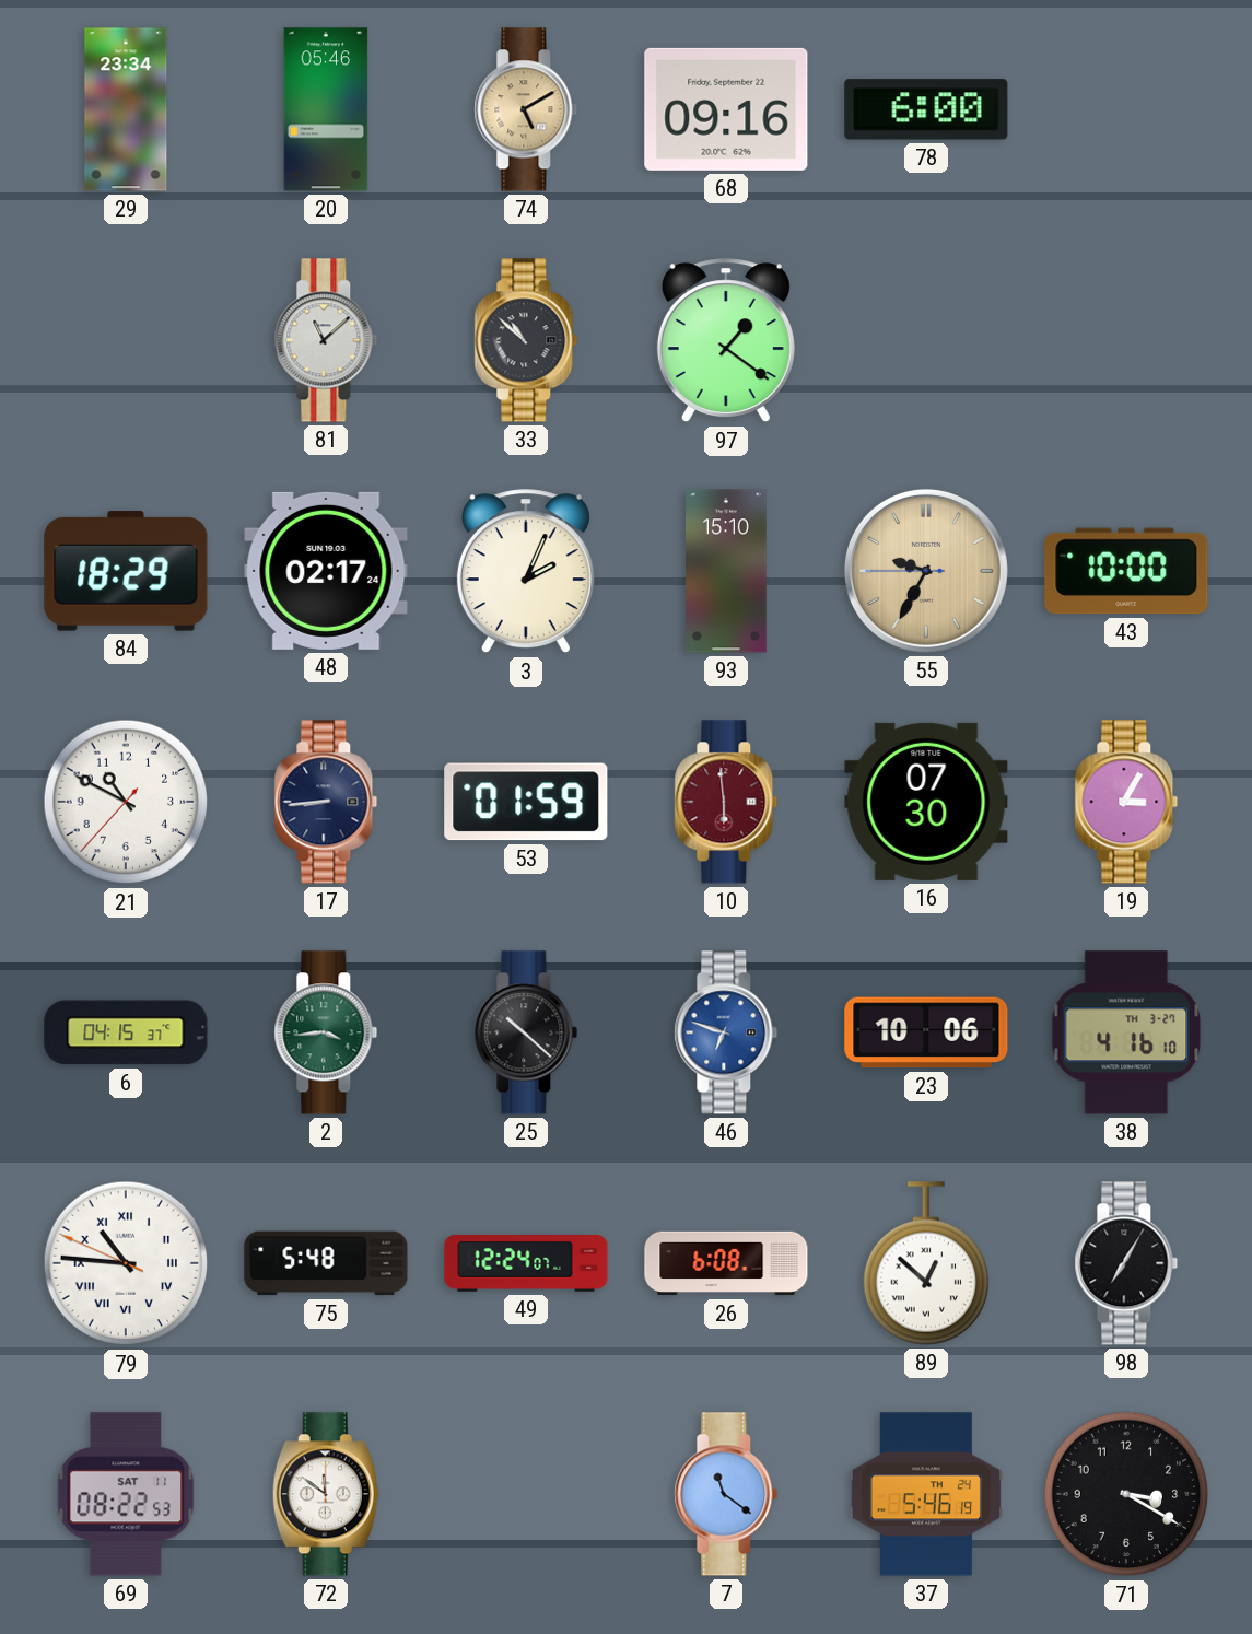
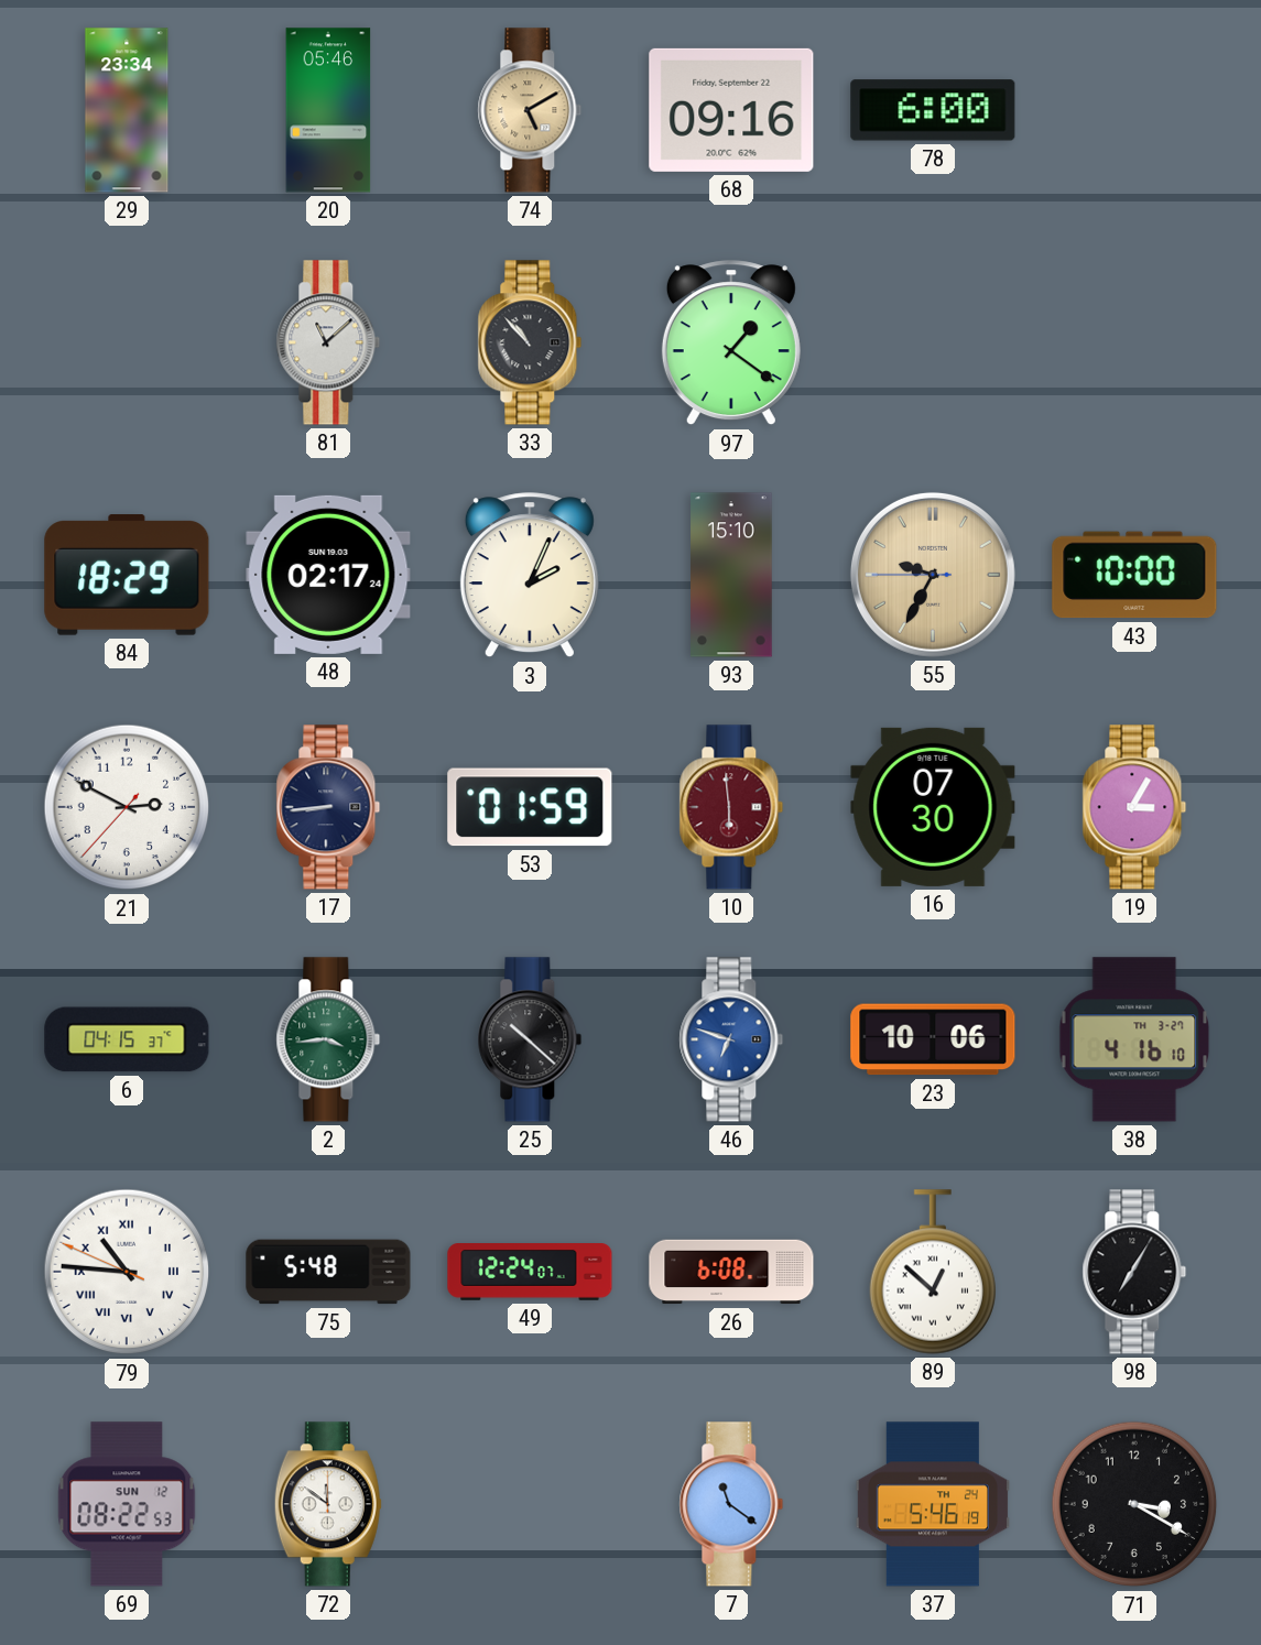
33: 10:52 -> 10:53 (530, 342)
21: 10:49 -> 2:49 (127, 807)
69 date: SAT 11 -> SUN 12 (127, 1504)
